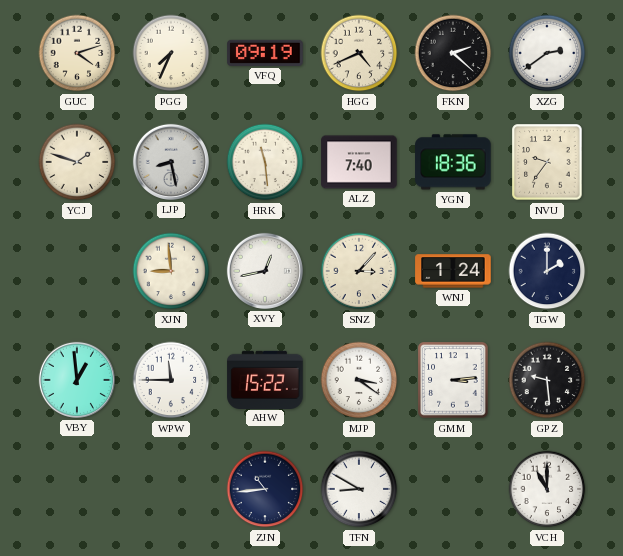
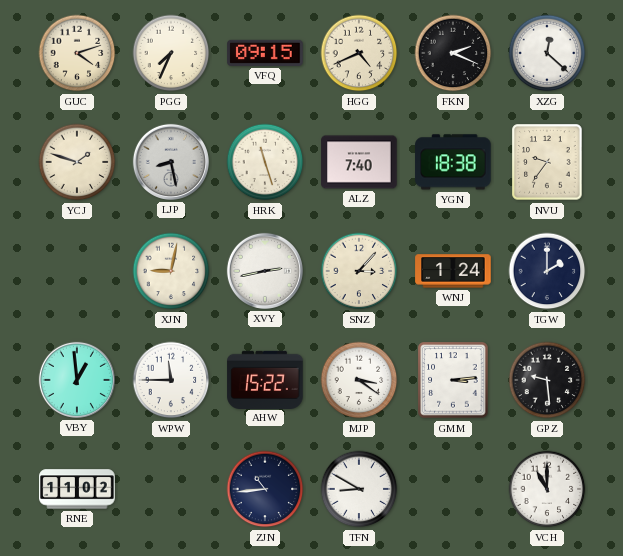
VFQ: 09:19 -> 09:15 (265, 53)
FKN: 2:22 -> 2:19 (453, 53)
XZG: 2:39 -> 12:22 (547, 53)
HRK: 11:29 -> 11:27 (265, 162)
YGN: 18:36 -> 18:38 (453, 162)
XJN: 8:59 -> 9:02 (171, 271)
XVY: 12:43 -> 2:43 (265, 271)
RNE: none -> 11:02 (77, 489)
